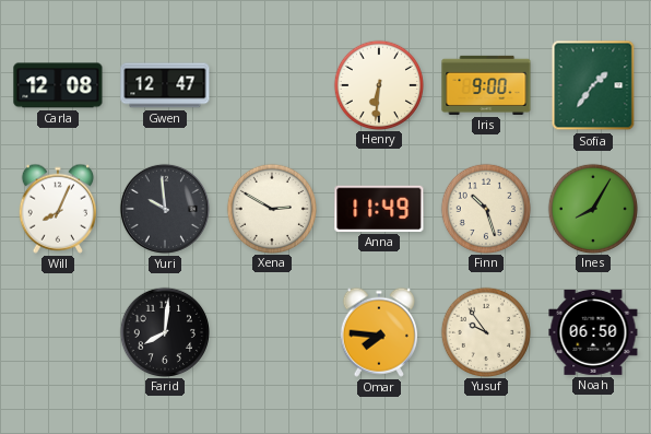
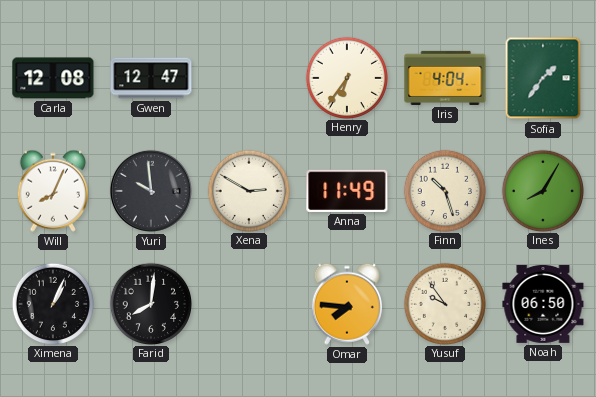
Henry: 6:31 -> 6:36 (346, 77)
Iris: 9:00 -> 4:04 (445, 78)
Ximena: none -> 1:04 (52, 303)
